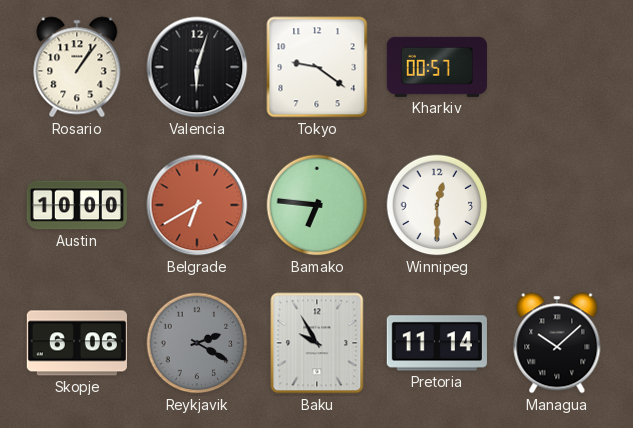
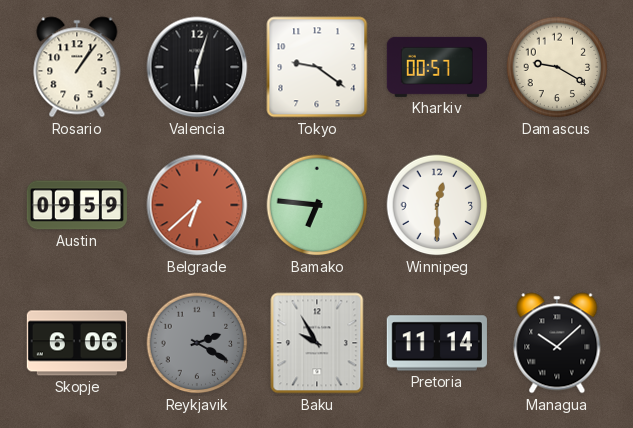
Damascus: none -> 9:20 (557, 67)
Austin: 10:00 -> 09:59 (76, 205)
Belgrade: 6:40 -> 6:38 (197, 205)
